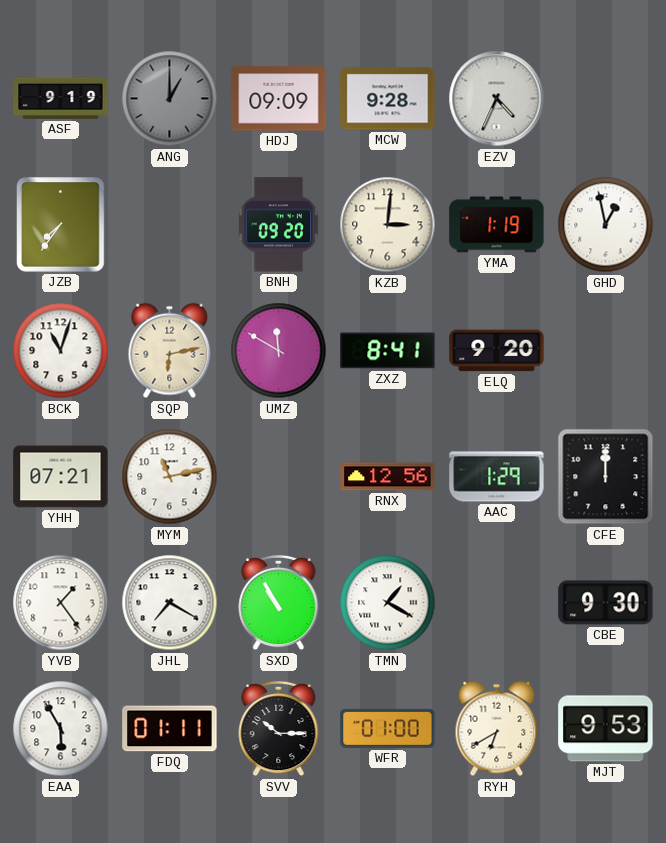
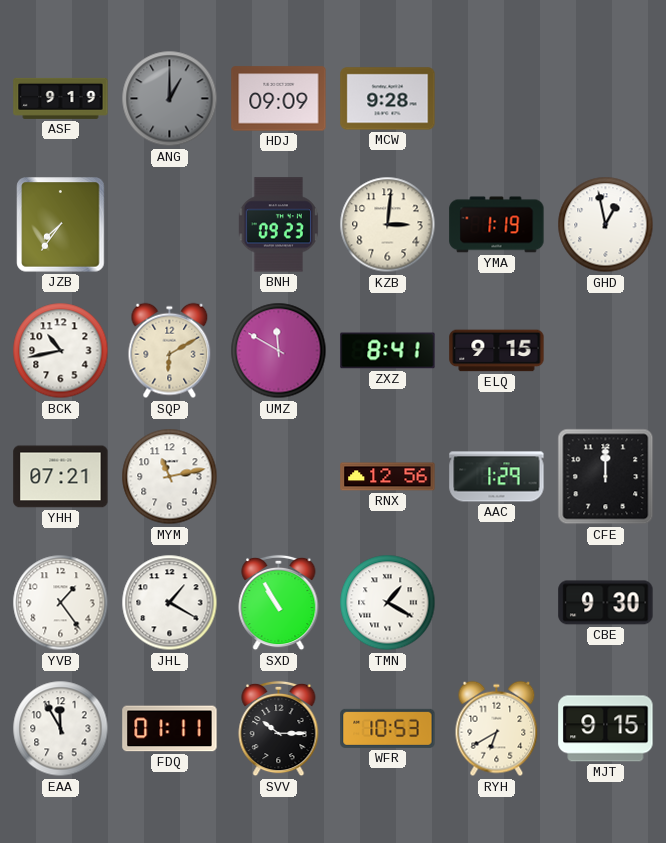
EZV: 4:34 -> none (497, 99)
BNH: 09:20 -> 09:23 (278, 225)
BCK: 11:03 -> 10:43 (61, 351)
SQP: 6:13 -> 6:10 (170, 351)
ELQ: 9:20 -> 9:15 (497, 351)
JHL: 7:20 -> 1:20 (170, 603)
EAA: 5:55 -> 11:55 (61, 729)
WFR: 01:00 -> 10:53 (388, 728)
MJT: 9:53 -> 9:15 (606, 729)
